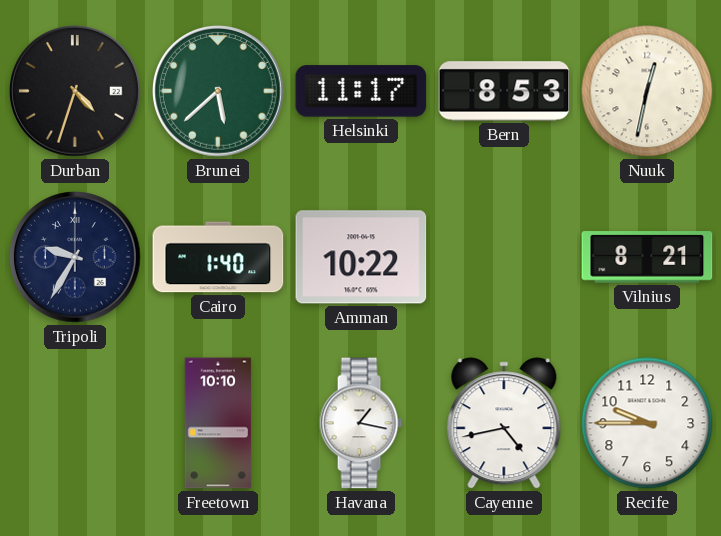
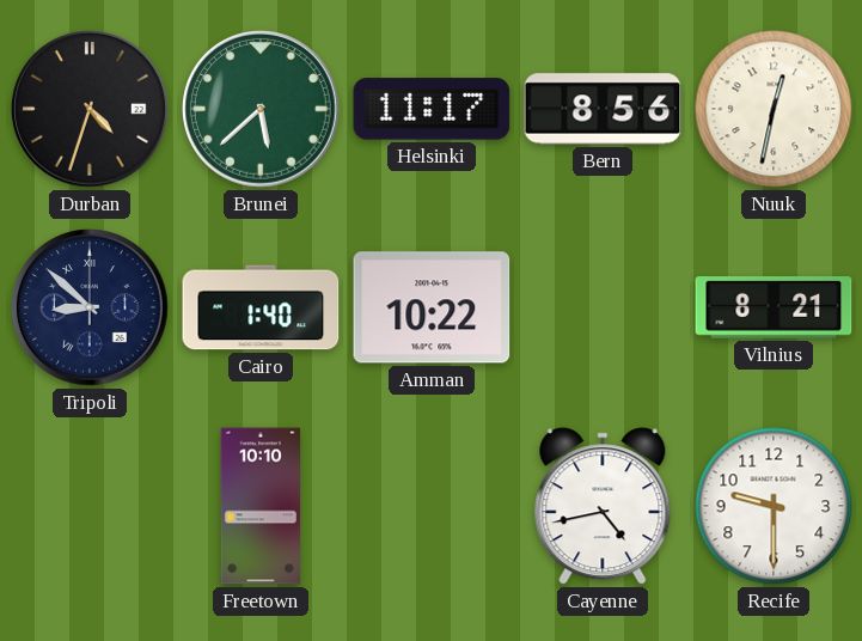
Bern: 8:53 -> 8:56 (603, 109)
Tripoli: 9:35 -> 8:52 (90, 309)
Havana: 1:17 -> none (361, 423)
Recife: 9:45 -> 9:30 (774, 506)
